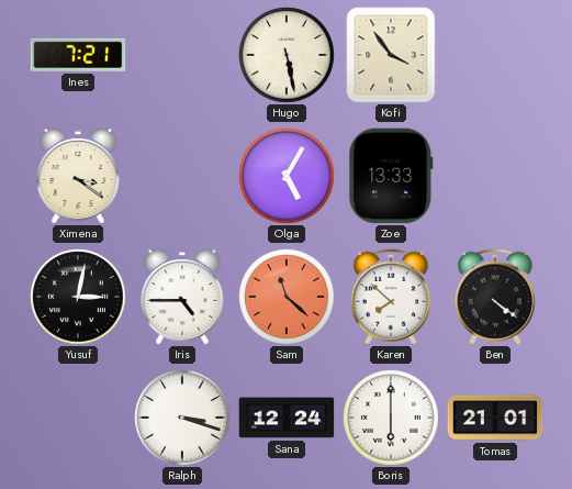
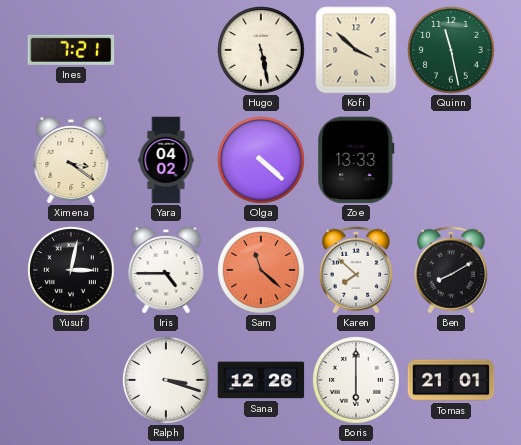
Kofi: 3:54 -> 3:52 (356, 50)
Quinn: none -> 11:28 (451, 50)
Yara: none -> 04:02 (166, 160)
Olga: 5:05 -> 4:22 (261, 160)
Ben: 4:21 -> 8:10 (451, 270)
Sana: 12:24 -> 12:26 (261, 380)
